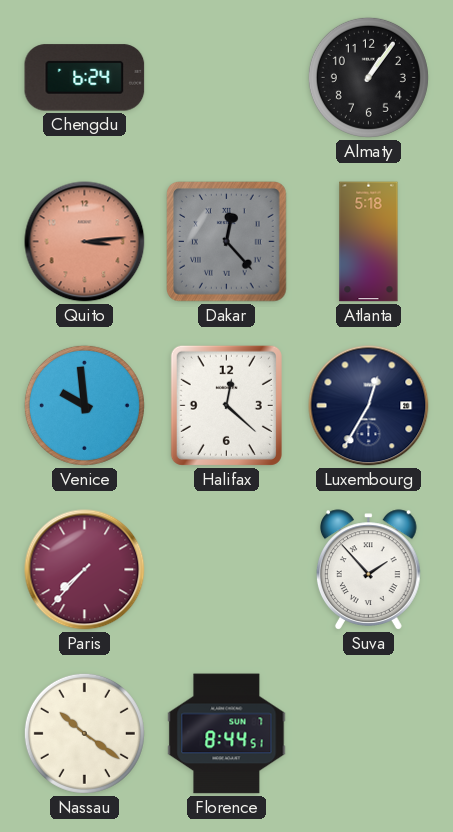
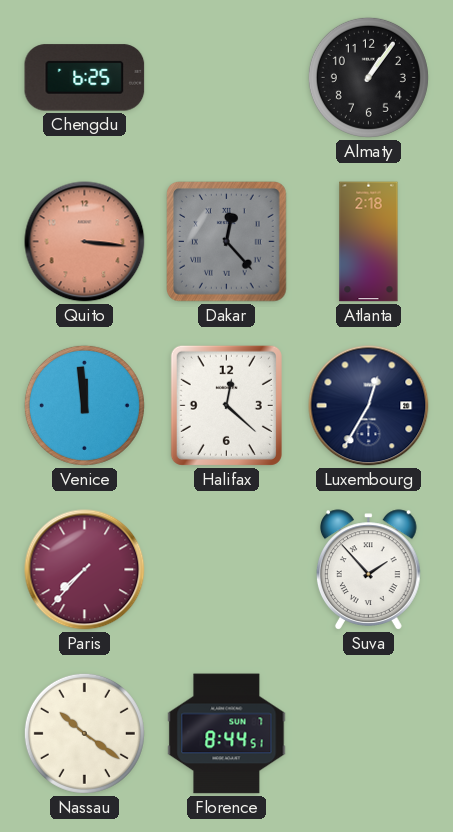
Chengdu: 6:24 -> 6:25 (85, 78)
Quito: 3:14 -> 3:16 (85, 242)
Atlanta: 5:18 -> 2:18 (369, 242)
Venice: 9:59 -> 11:59 (84, 405)
